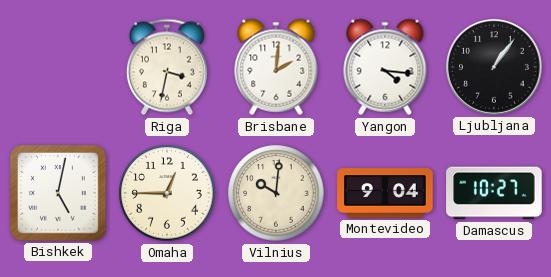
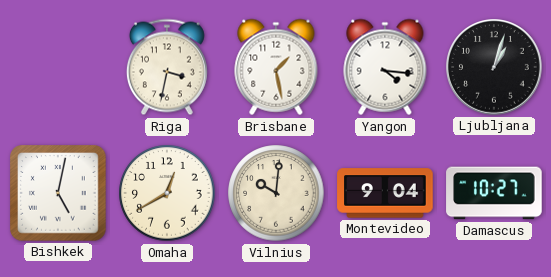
Brisbane: 2:01 -> 1:28 (276, 67)
Ljubljana: 1:06 -> 1:03 (495, 68)
Omaha: 12:45 -> 12:40 (167, 193)
